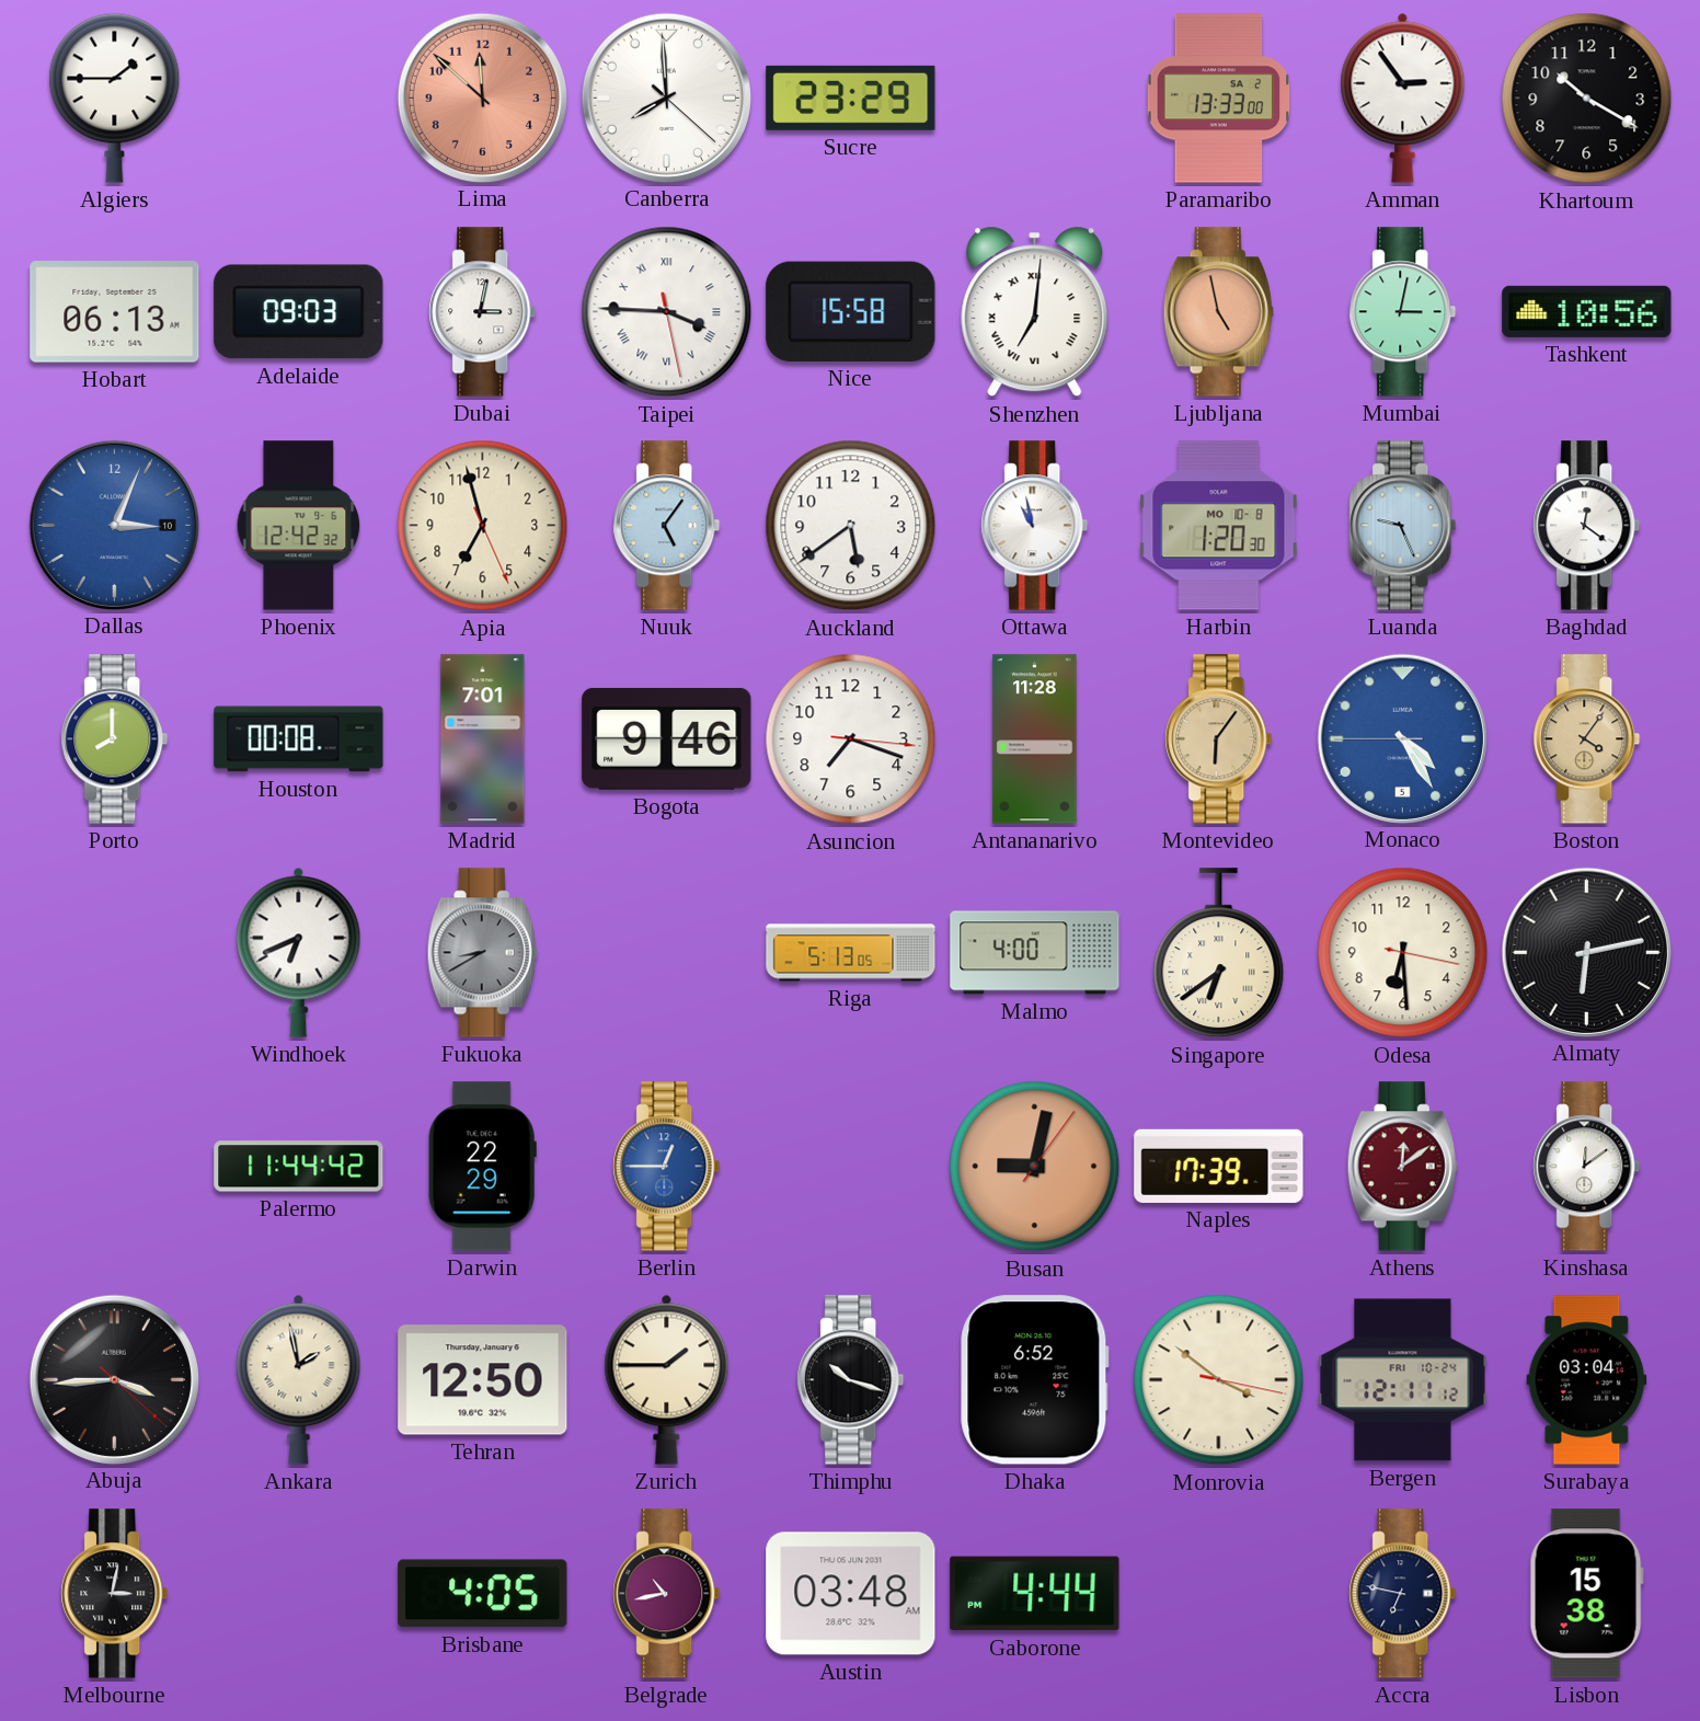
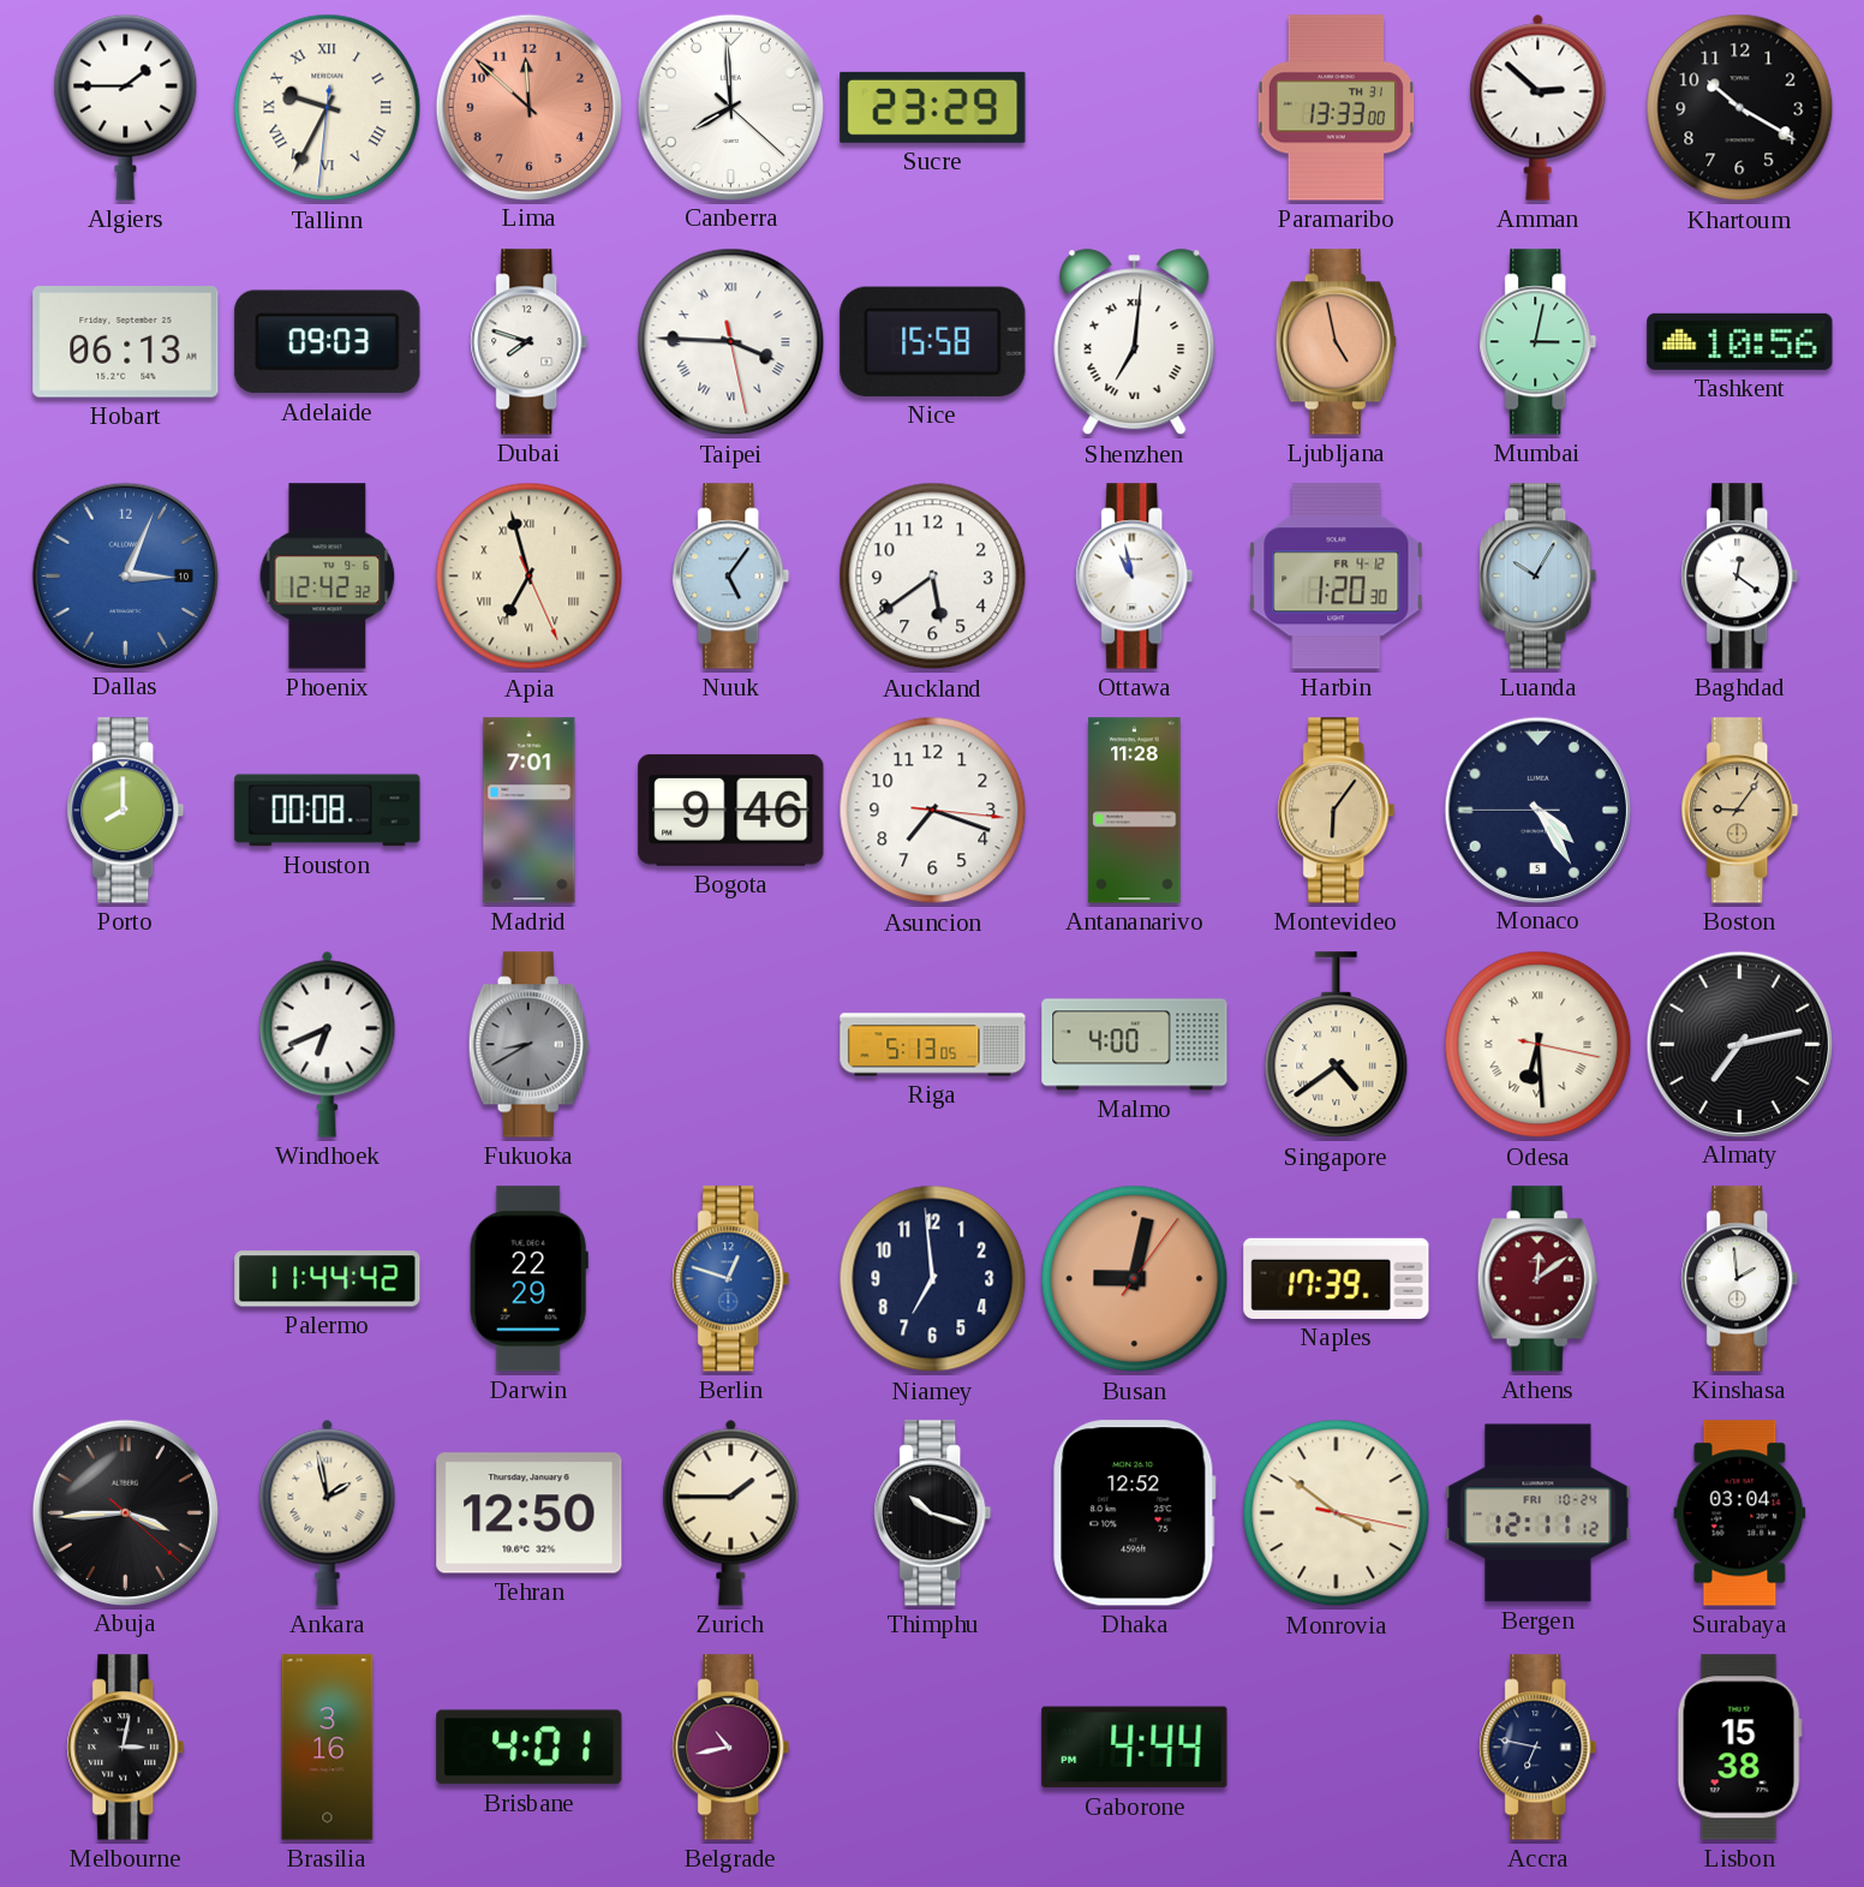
Tallinn: none -> 9:34 (328, 108)
Paramaribo date: SA 2 -> TH 31 (1337, 108)
Amman: 2:54 -> 2:52 (1539, 107)
Dubai: 3:02 -> 7:48 (530, 342)
Apia numerals: Arabic -> Roman (530, 577)
Harbin date: MO 10-8 -> FR 4-12 (1337, 577)
Luanda: 9:26 -> 10:05 (1539, 577)
Monaco dial: blue -> navy (1537, 810)
Boston: 4:06 -> 9:06 (1740, 811)
Singapore: 6:39 -> 4:39 (1337, 1045)
Odesa numerals: Arabic -> Roman (1539, 1045)
Almaty: 6:13 -> 7:13 (1739, 1044)
Berlin: 12:45 -> 12:48 (731, 1279)
Niamey: none -> 6:59 (933, 1279)
Kinshasa: 12:09 -> 1:59 (1740, 1279)
Dhaka: 6:52 -> 12:52 (1135, 1513)
Brasilia: none -> 3:16 (328, 1748)
Brisbane: 4:05 -> 4:01 (530, 1748)
Austin: 03:48 -> none (851, 1594)
